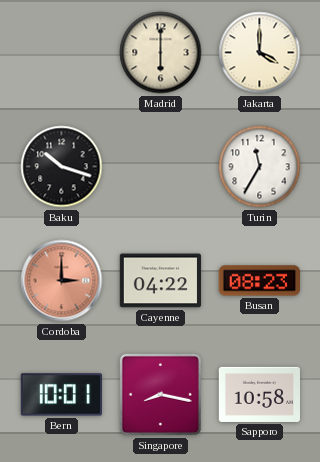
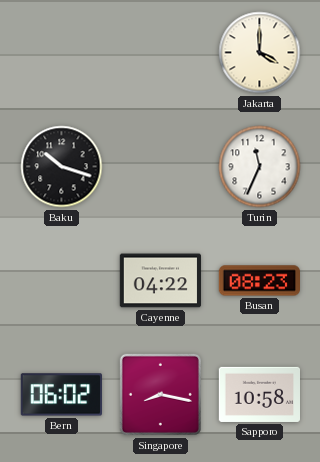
Madrid: 6:00 -> none (161, 53)
Turin: 11:35 -> 11:34 (260, 167)
Cordoba: 3:00 -> none (62, 281)
Bern: 10:01 -> 06:02 (61, 395)
